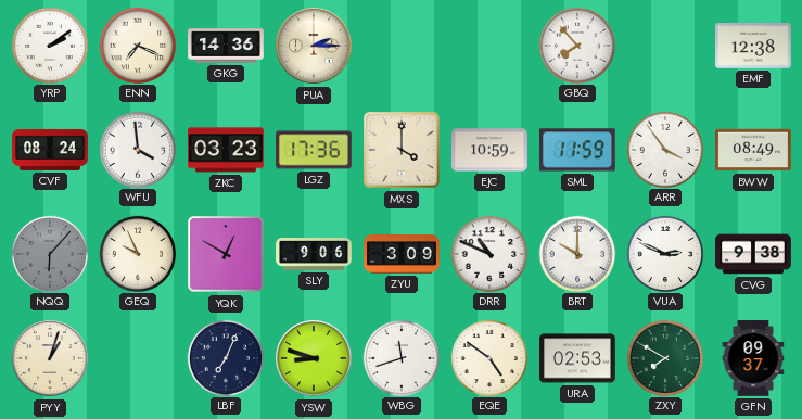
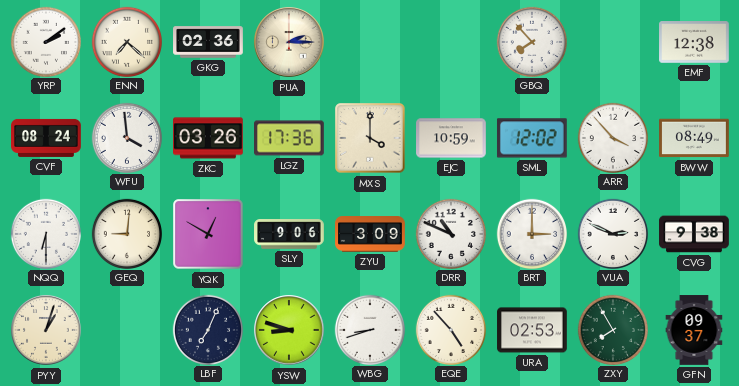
ENN: 7:19 -> 7:22 (126, 41)
GKG: 14:36 -> 02:36 (208, 42)
ZKC: 03:23 -> 03:26 (209, 138)
SML: 11:59 -> 12:02 (532, 138)
ARR: 3:54 -> 3:53 (612, 137)
NQQ: 6:07 -> 6:30 (45, 233)
NQQ dial: grey -> white (45, 233)
GEQ: 9:56 -> 9:01 (126, 233)
BRT: 10:00 -> 3:00 (531, 233)
WBG: 11:42 -> 8:42 (369, 329)
EQE: 4:51 -> 4:53 (450, 329)
ZXY: 7:50 -> 7:55 (612, 329)
